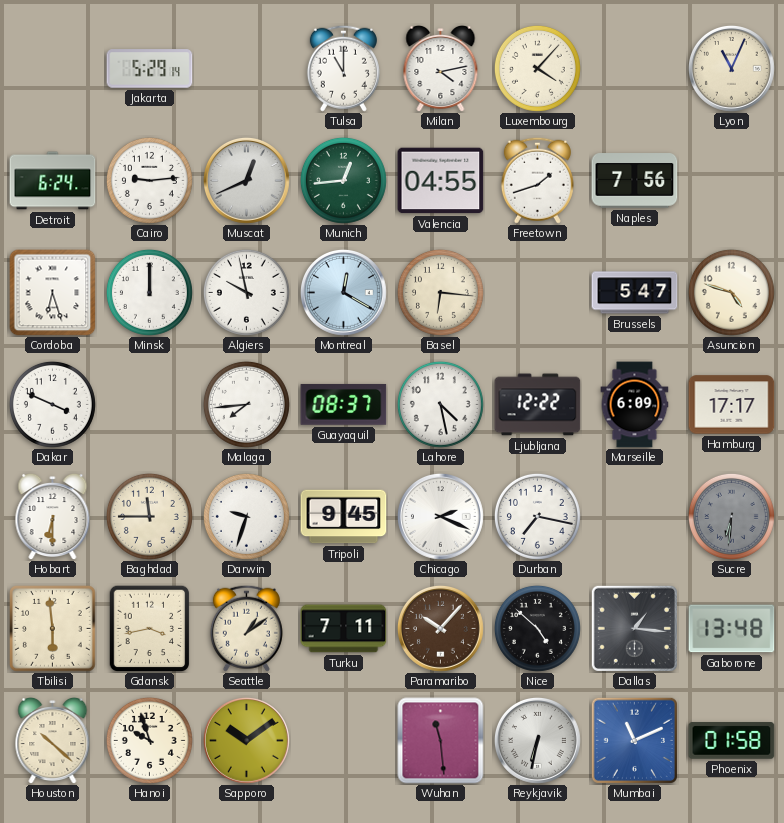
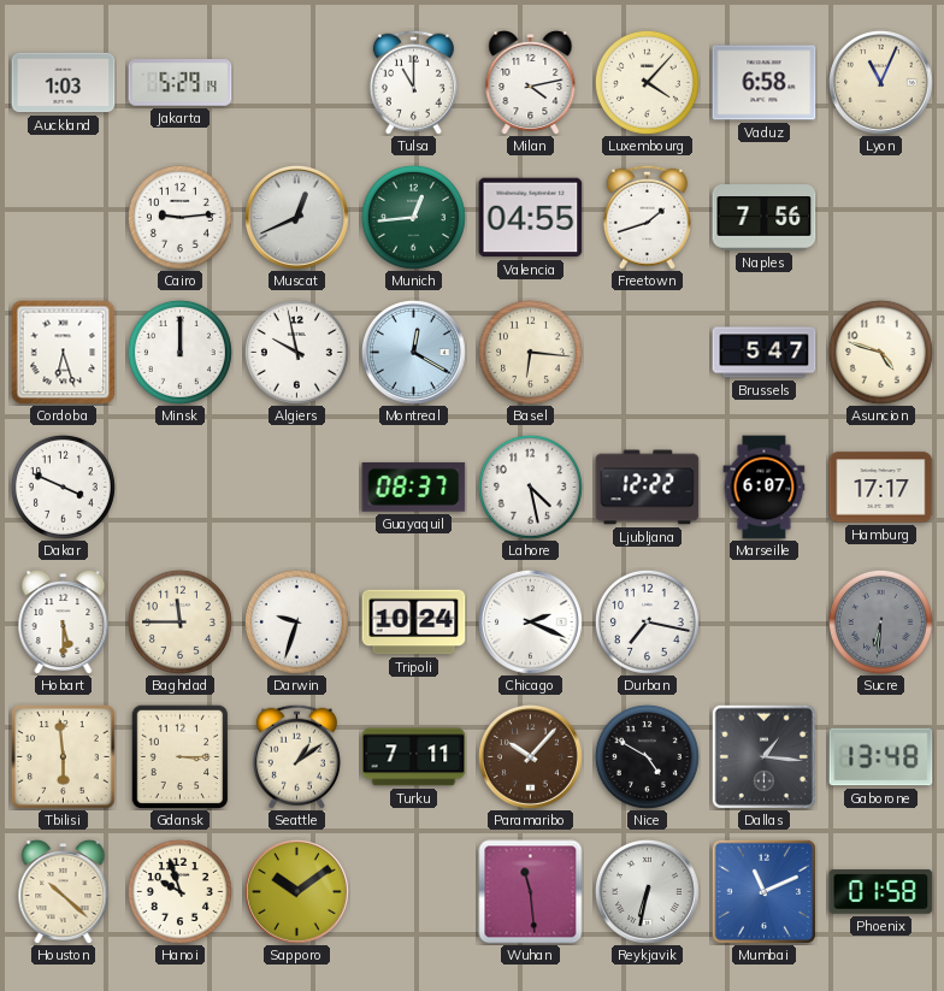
Auckland: none -> 1:03 (64, 83)
Vaduz: none -> 6:58 (765, 83)
Detroit: 6:24 -> none (53, 181)
Malaga: 7:44 -> none (246, 404)
Marseille: 6:09 -> 6:07 (765, 488)
Hobart: 6:30 -> 5:30 (64, 621)
Tripoli: 9:45 -> 10:24 (414, 623)
Gdansk: 3:43 -> 3:15 (181, 756)
Nice: 4:52 -> 4:50 (647, 756)
